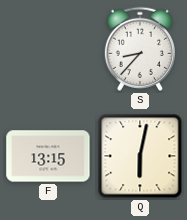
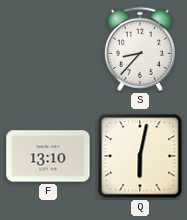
F: 13:15 -> 13:10 (48, 156)
